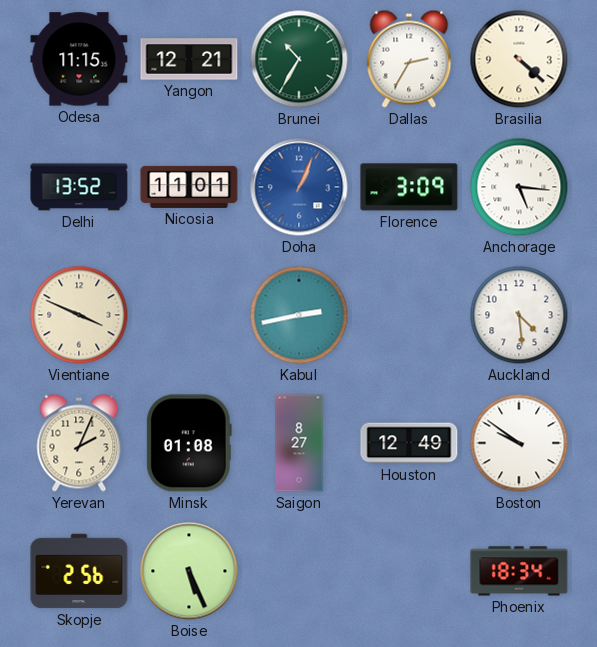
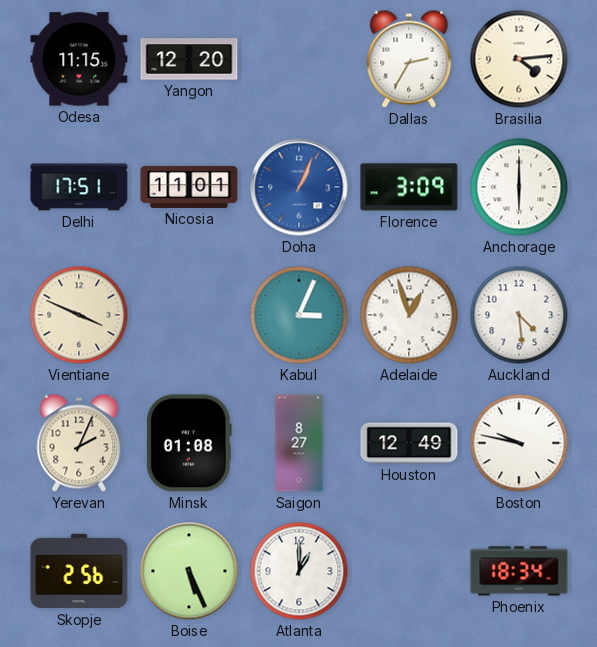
Yangon: 12:21 -> 12:20 (189, 59)
Brunei: 10:35 -> none (299, 59)
Brasilia: 4:22 -> 4:14 (519, 59)
Delhi: 13:52 -> 17:51 (79, 187)
Anchorage: 5:16 -> 6:00 (519, 187)
Kabul: 2:43 -> 3:04 (299, 315)
Adelaide: none -> 12:57 (409, 315)
Boston: 9:51 -> 9:47 (519, 443)
Atlanta: none -> 1:00 (299, 571)
